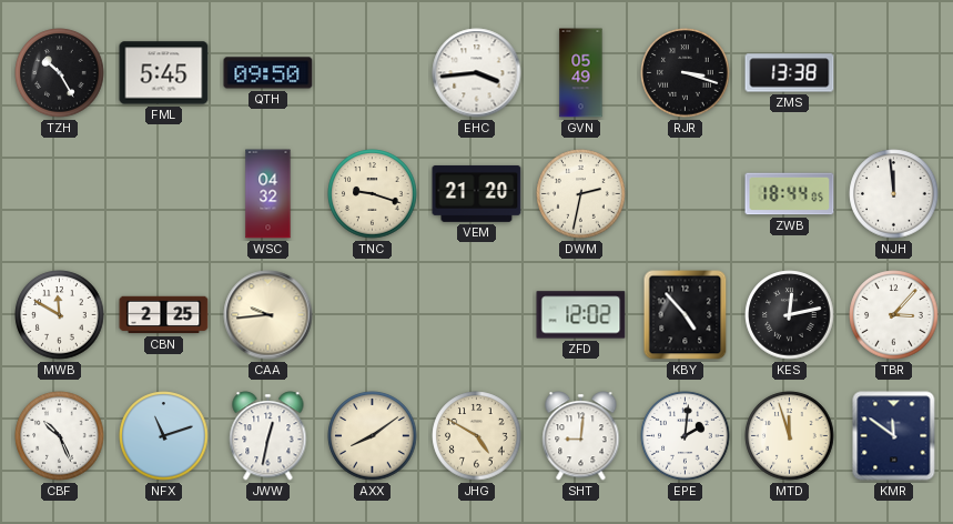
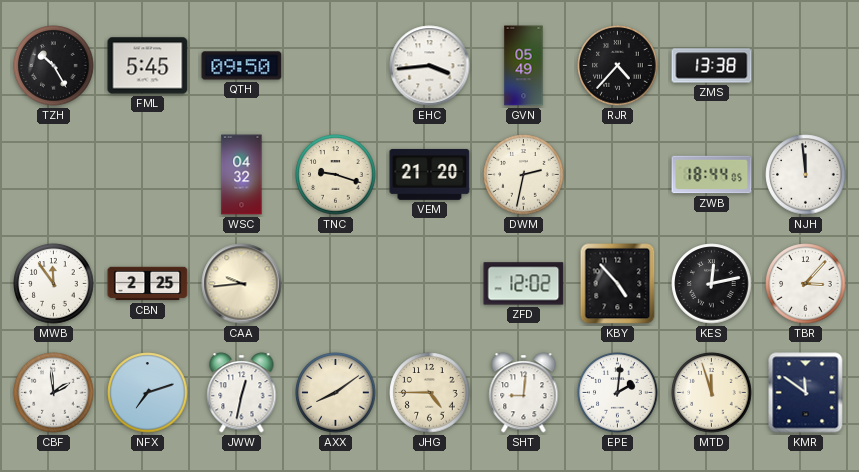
RJR: 3:18 -> 4:37 (618, 66)
MWB: 11:50 -> 11:54 (54, 284)
CBF: 10:26 -> 1:59 (54, 393)
NFX: 11:12 -> 7:12 (148, 393)
JHG: 4:50 -> 4:45 (430, 393)
